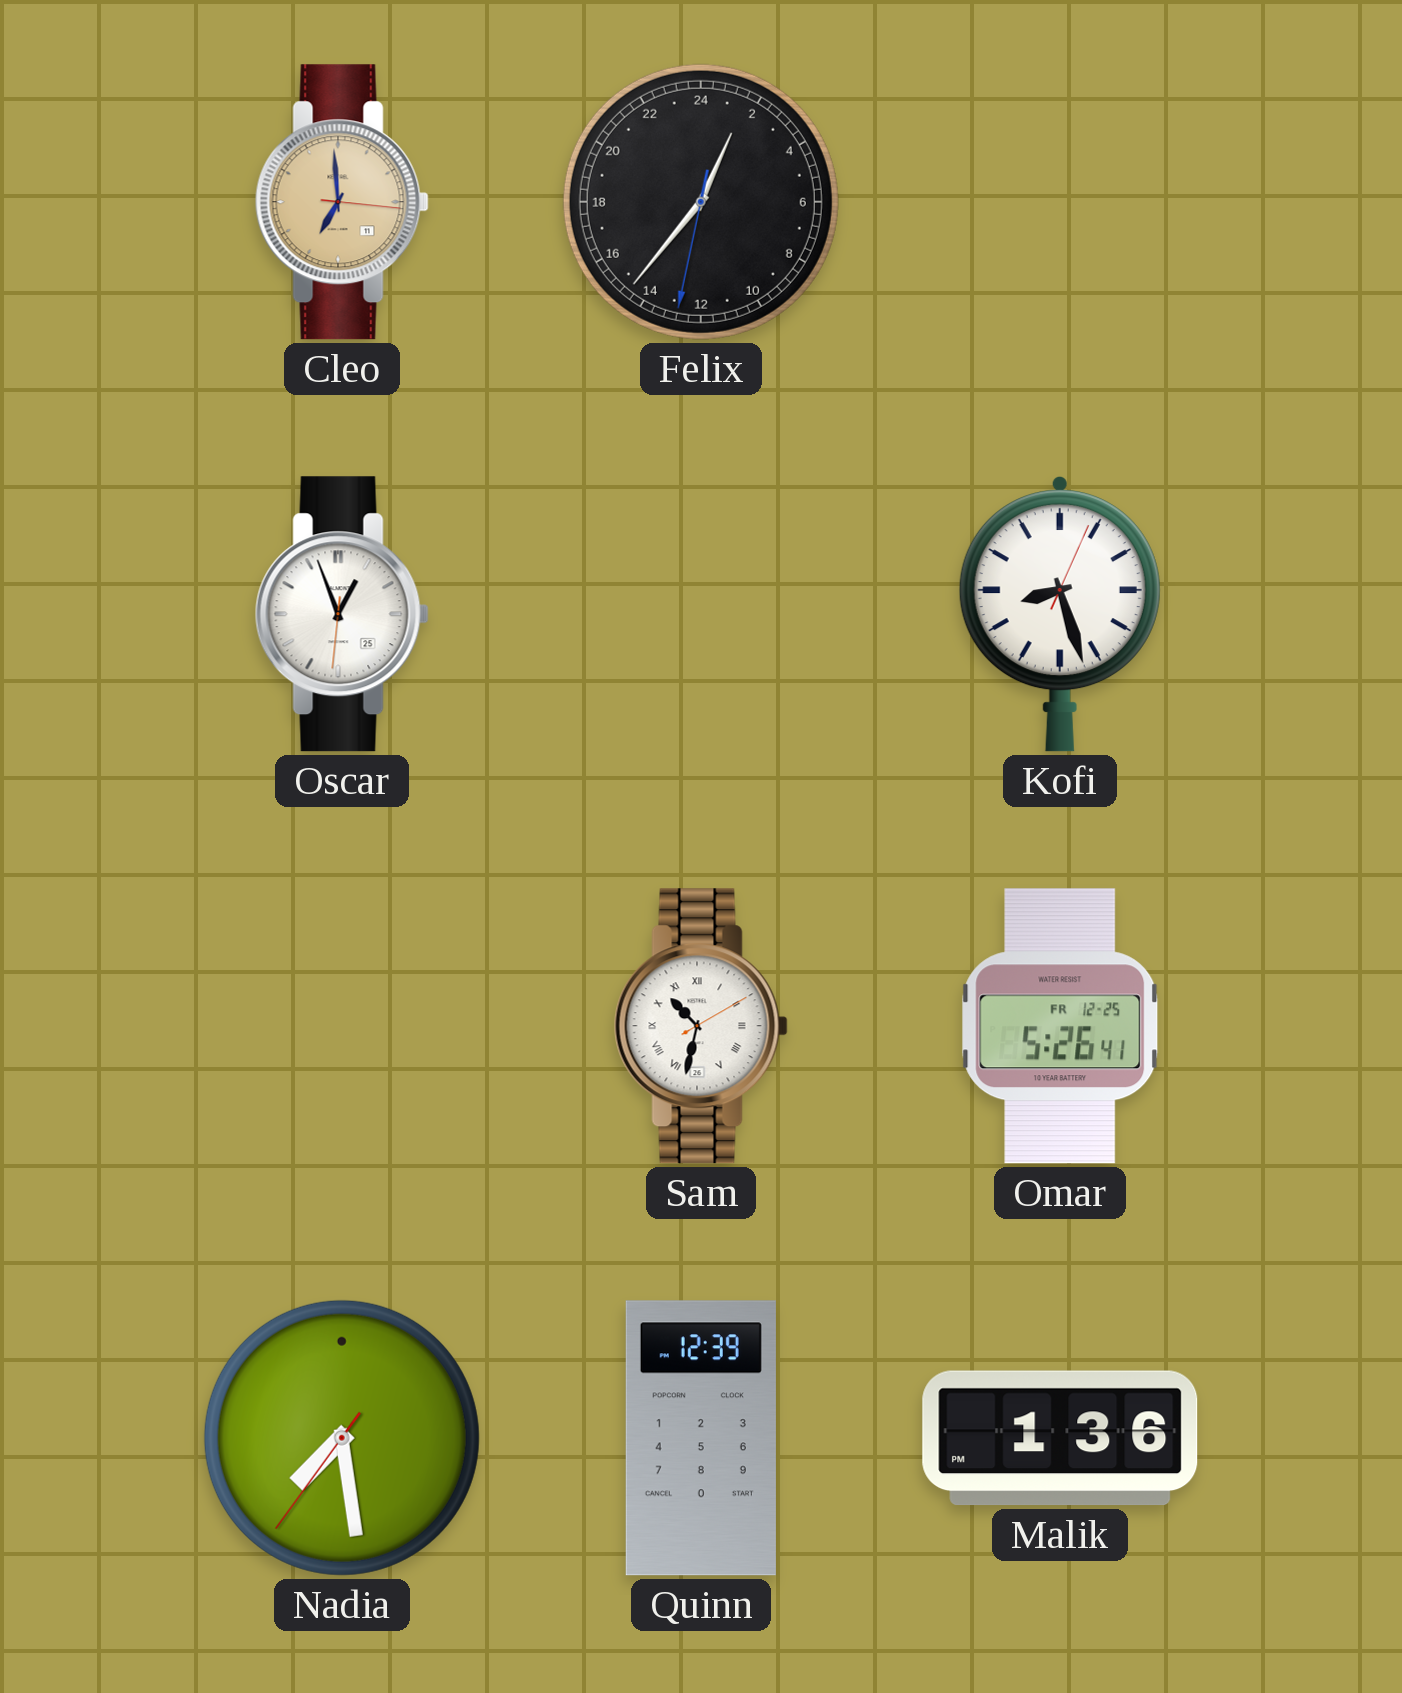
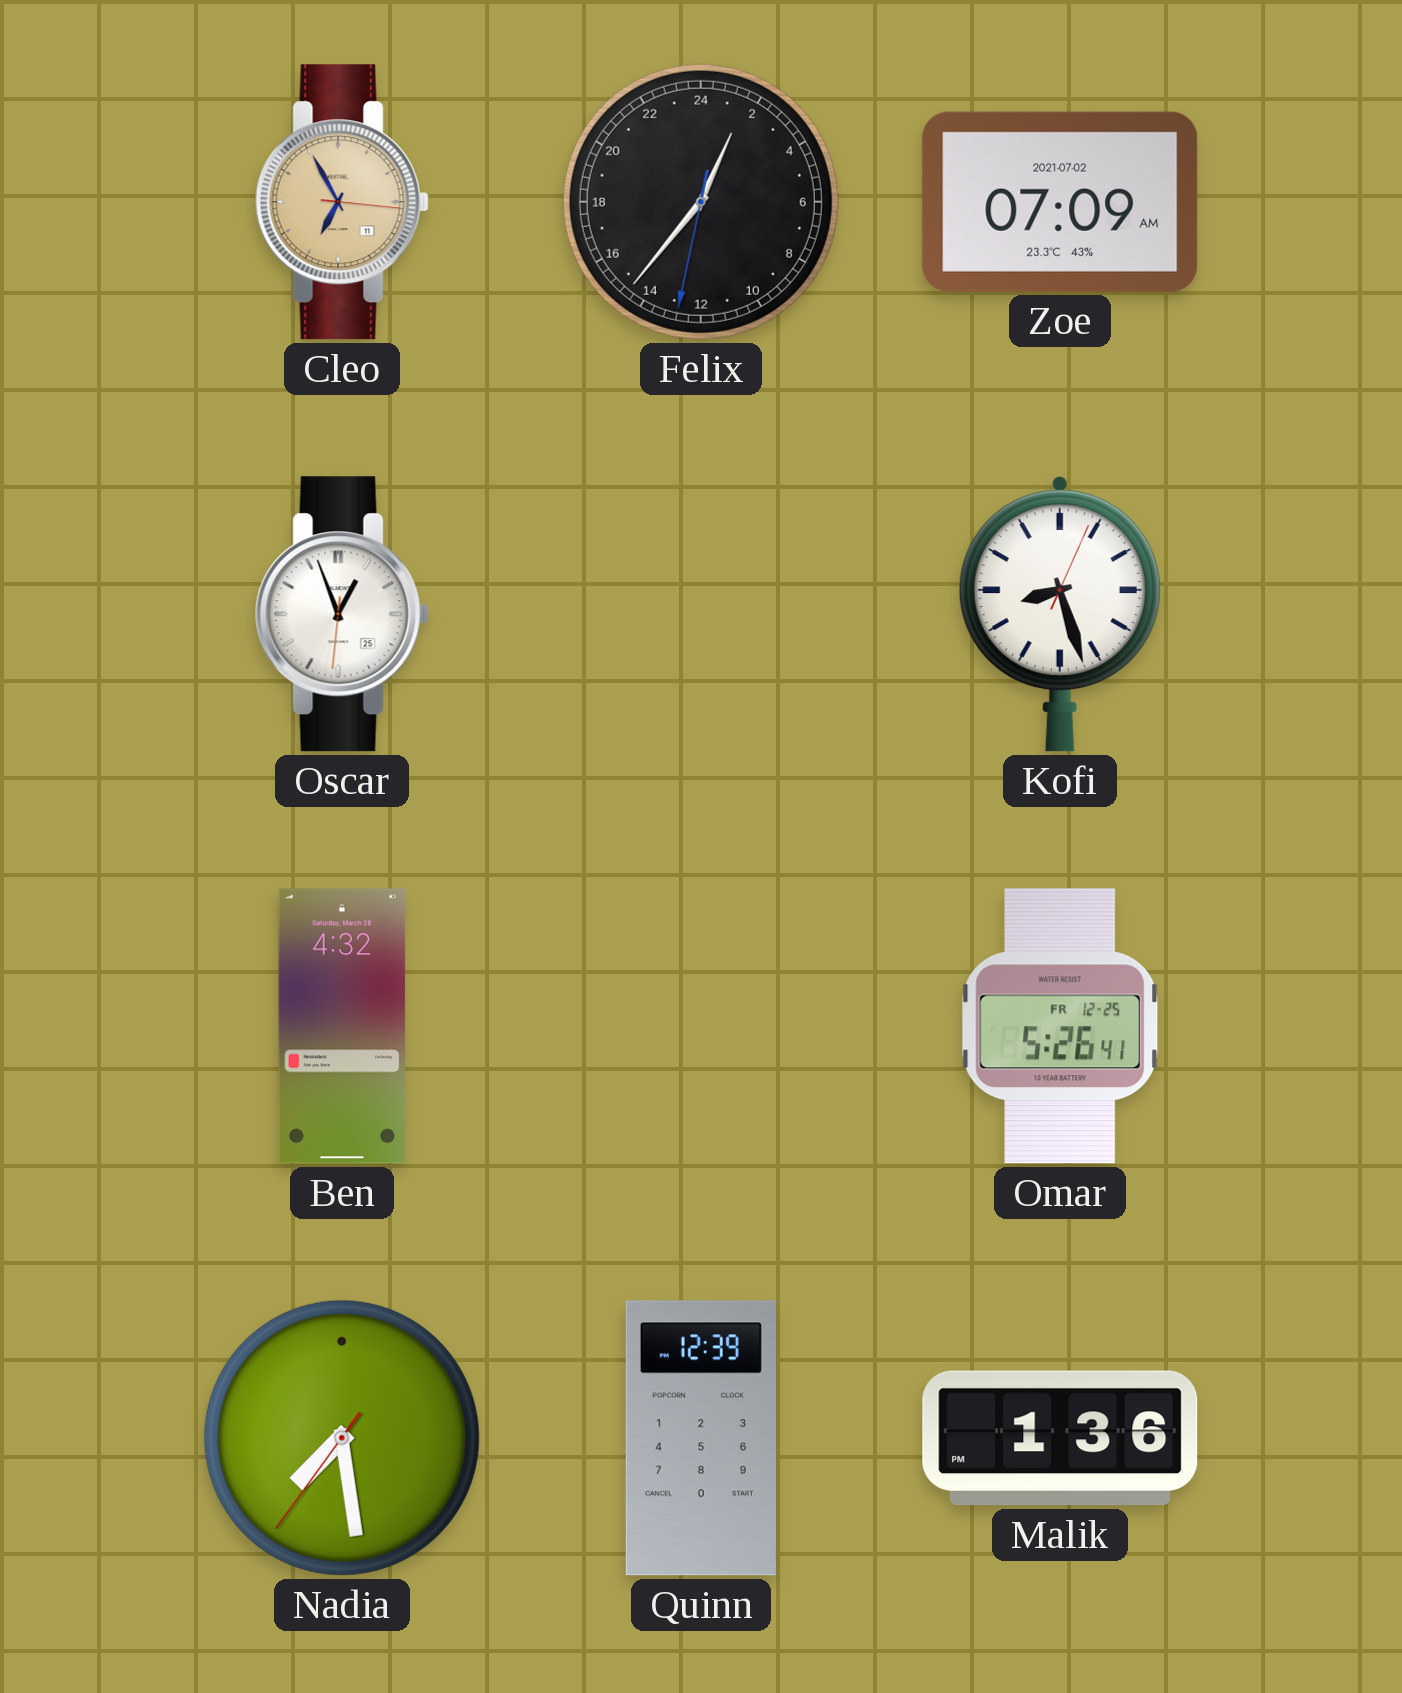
Cleo: 6:59 -> 6:55 (342, 202)
Zoe: none -> 07:09 (1060, 202)
Ben: none -> 4:32 (342, 1026)
Sam: 10:32 -> none (701, 1026)
